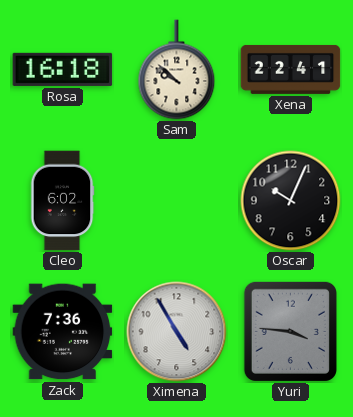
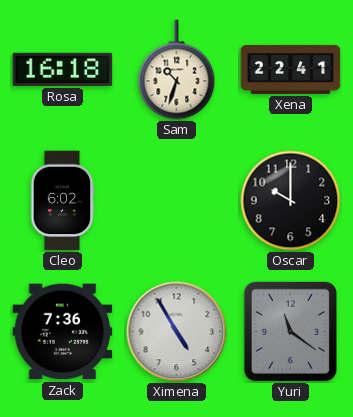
Sam: 9:52 -> 10:33 (177, 70)
Oscar: 10:04 -> 10:00 (291, 201)
Yuri: 3:46 -> 11:21 (290, 331)
